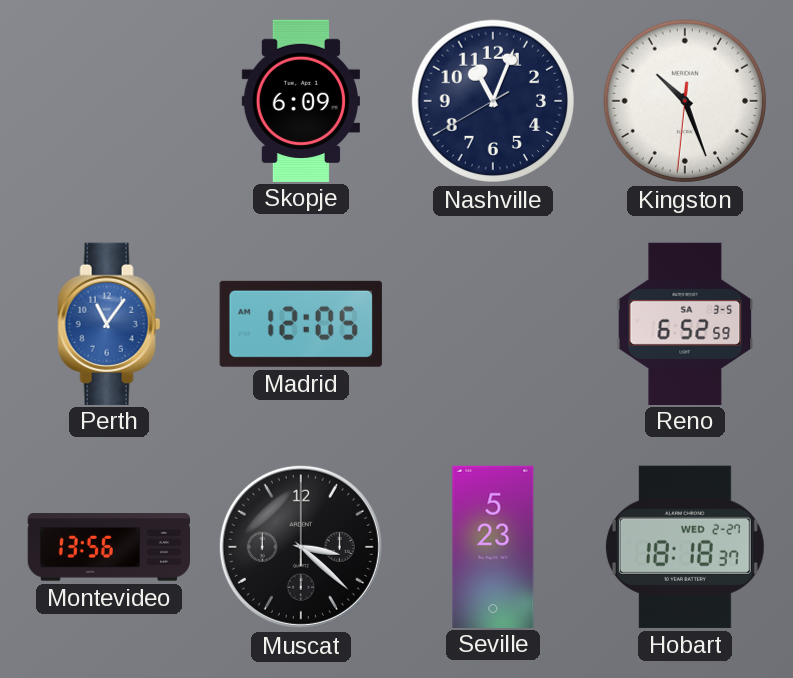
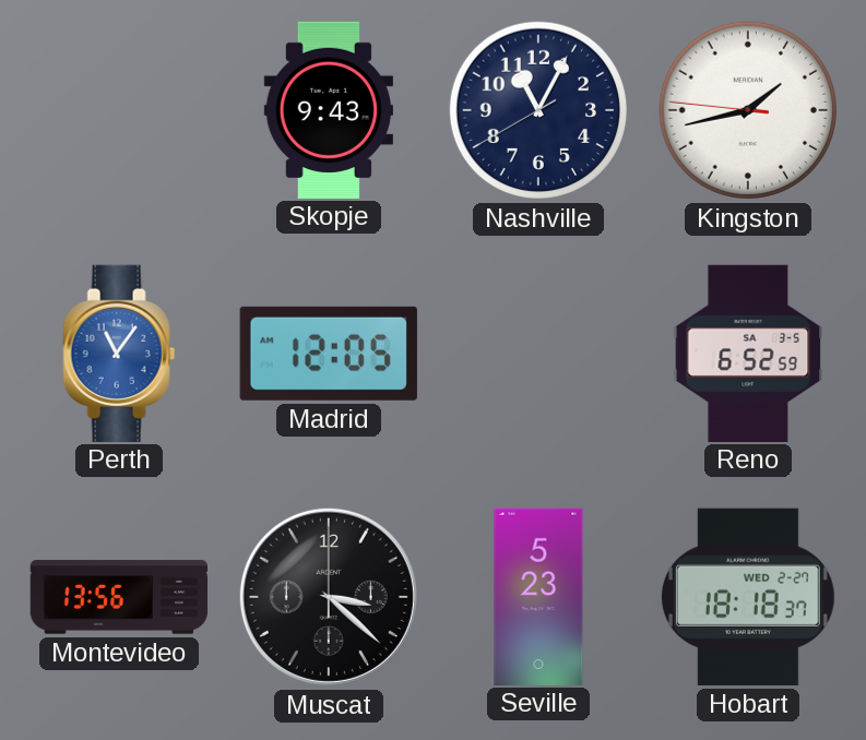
Skopje: 6:09 -> 9:43 (329, 109)
Nashville: 11:03 -> 11:04 (538, 110)
Kingston: 10:26 -> 1:42 (748, 110)
